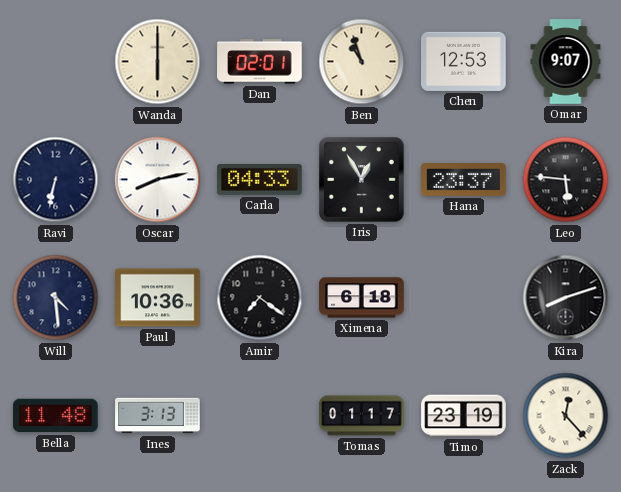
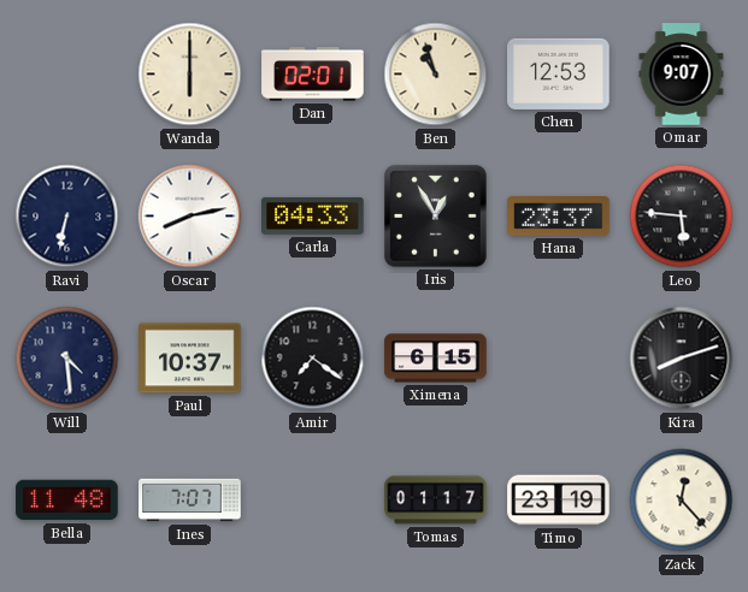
Paul: 10:36 -> 10:37 (190, 359)
Ximena: 6:18 -> 6:15 (436, 359)
Ines: 3:13 -> 7:07 (190, 501)
